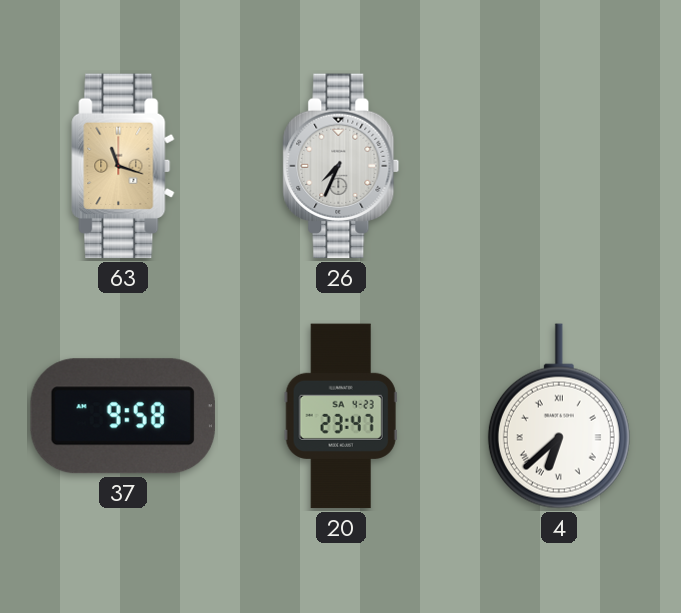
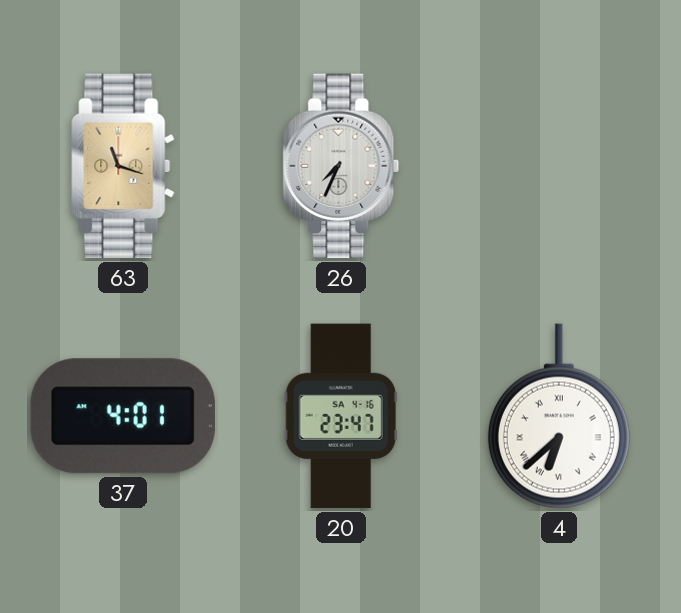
37: 9:58 -> 4:01 (123, 416)
20 date: SA 4-23 -> SA 4-16 (341, 416)
